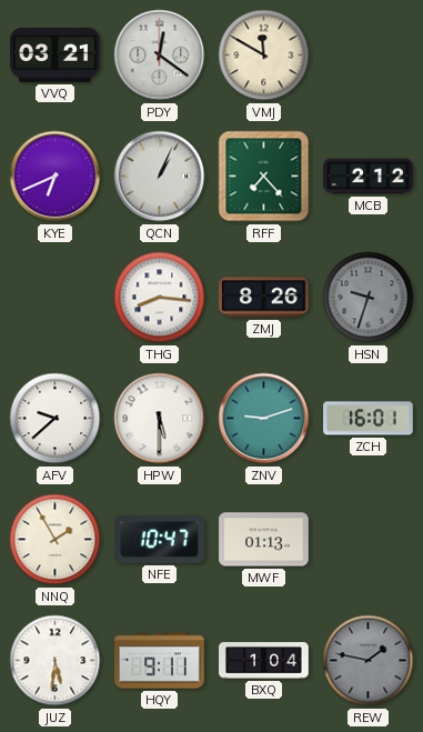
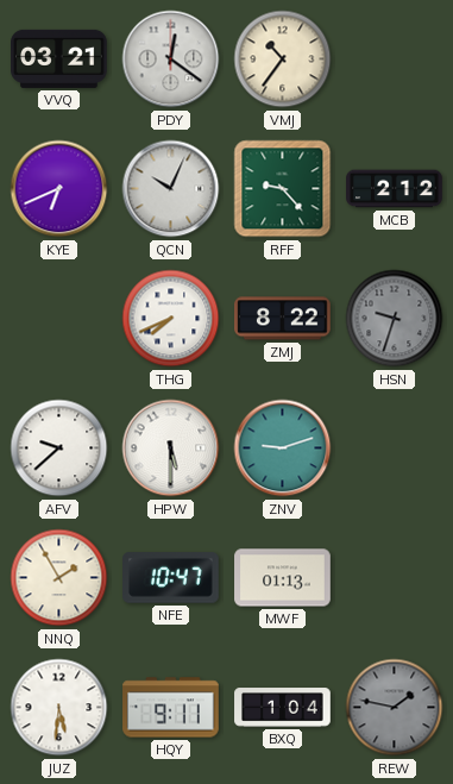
VMJ: 11:50 -> 10:36 (283, 59)
QCN: 1:04 -> 10:04 (171, 189)
RFF: 7:23 -> 9:23 (283, 189)
THG: 8:16 -> 7:41 (171, 319)
ZMJ: 8:26 -> 8:22 (283, 319)
ZCH: 16:01 -> none (369, 419)
